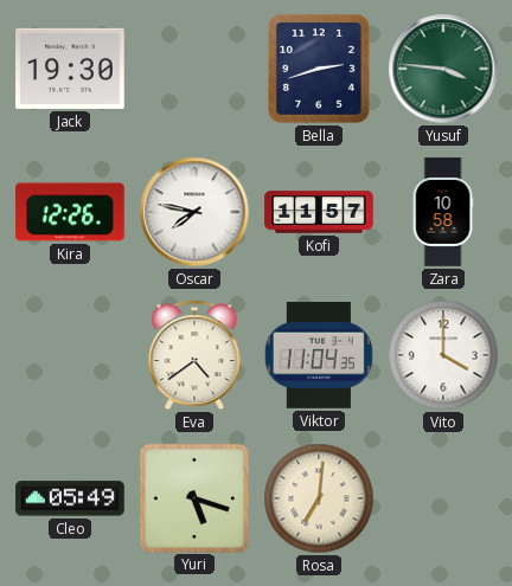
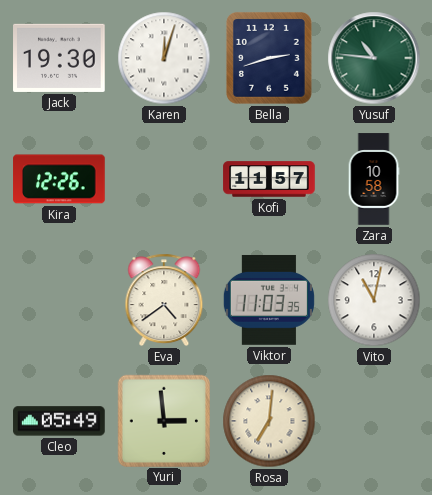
Karen: none -> 12:03 (164, 58)
Yusuf: 3:46 -> 10:46 (374, 58)
Oscar: 7:47 -> none (194, 212)
Viktor: 11:04 -> 11:03 (269, 300)
Vito: 4:00 -> 11:02 (374, 300)
Yuri: 5:18 -> 2:59 (163, 420)
